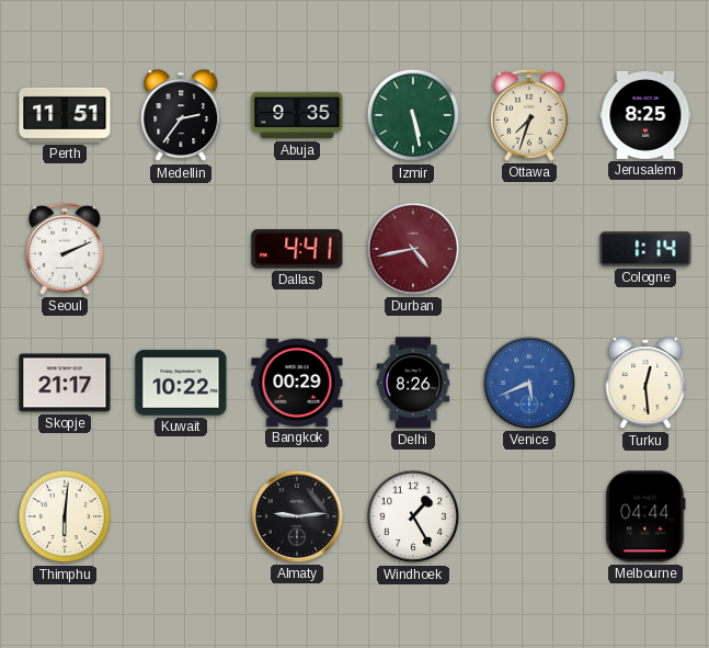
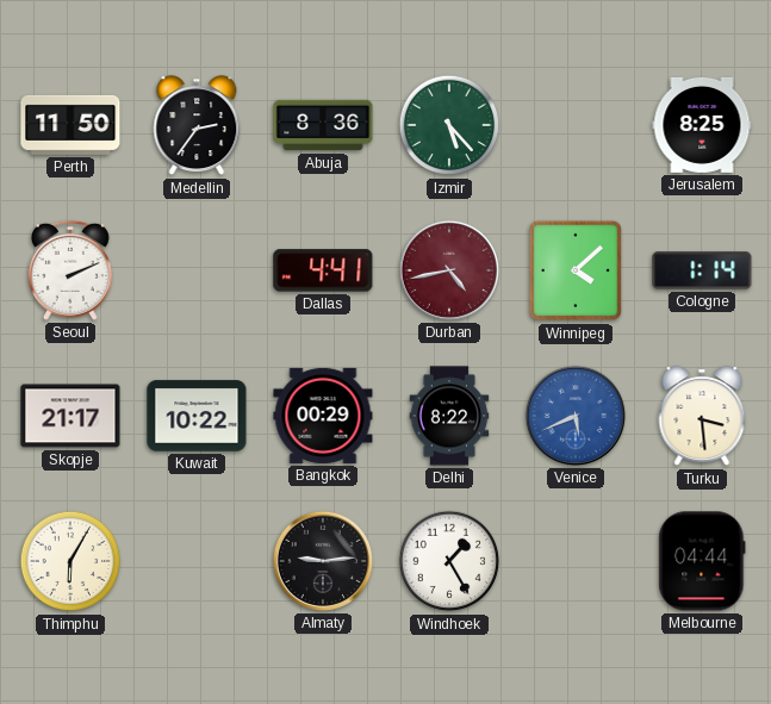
Perth: 11:51 -> 11:50 (70, 125)
Abuja: 9:35 -> 8:36 (323, 125)
Izmir: 5:28 -> 5:23 (449, 125)
Ottawa: 7:33 -> none (529, 115)
Winnipeg: none -> 4:08 (574, 270)
Delhi: 8:26 -> 8:22 (449, 416)
Turku: 12:29 -> 3:29 (702, 417)
Thimphu: 6:01 -> 6:05 (70, 561)
